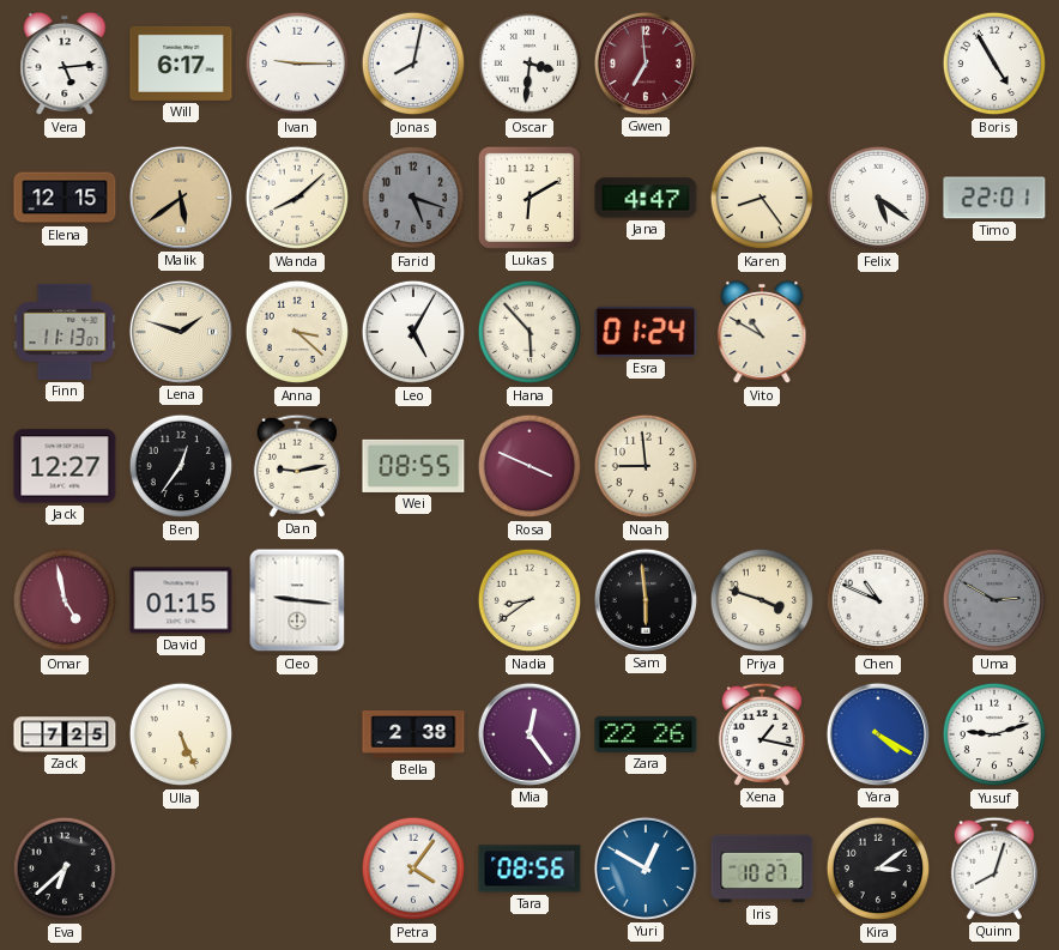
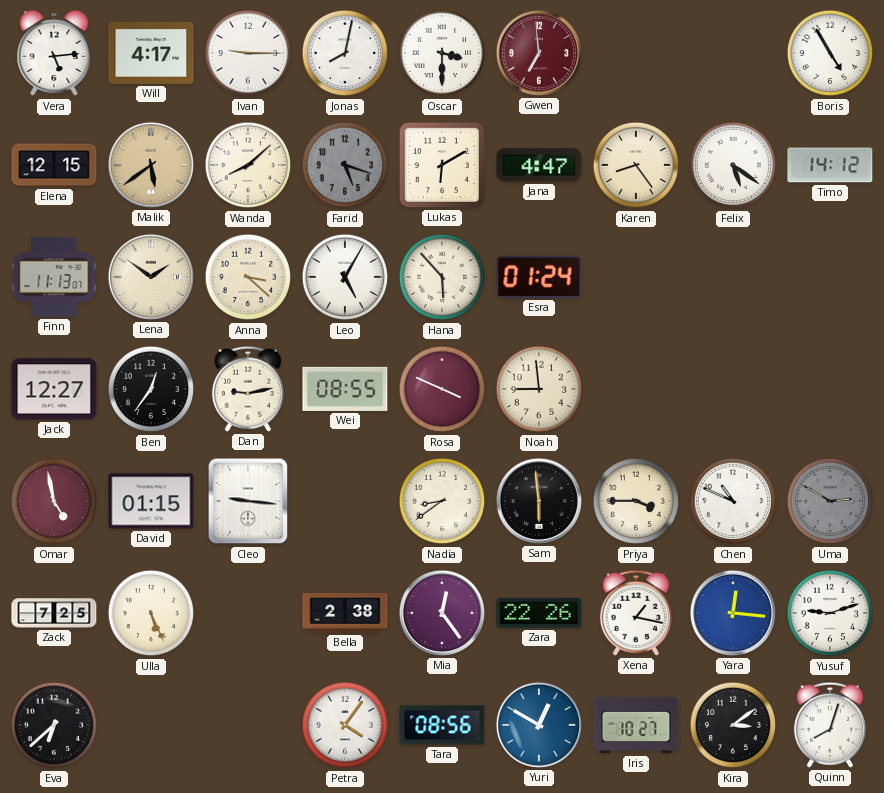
Will: 6:17 -> 4:17 (151, 53)
Oscar: 3:31 -> 3:30 (442, 53)
Timo: 22:01 -> 14:12 (830, 165)
Lena: 1:48 -> 1:51 (151, 277)
Vito: 10:50 -> none (762, 332)
Priya: 3:48 -> 3:45 (636, 501)
Yara: 4:20 -> 12:16 (733, 613)
